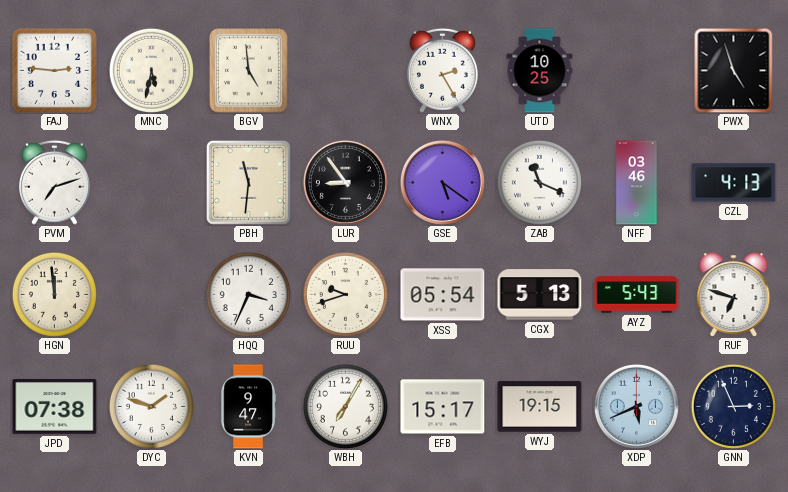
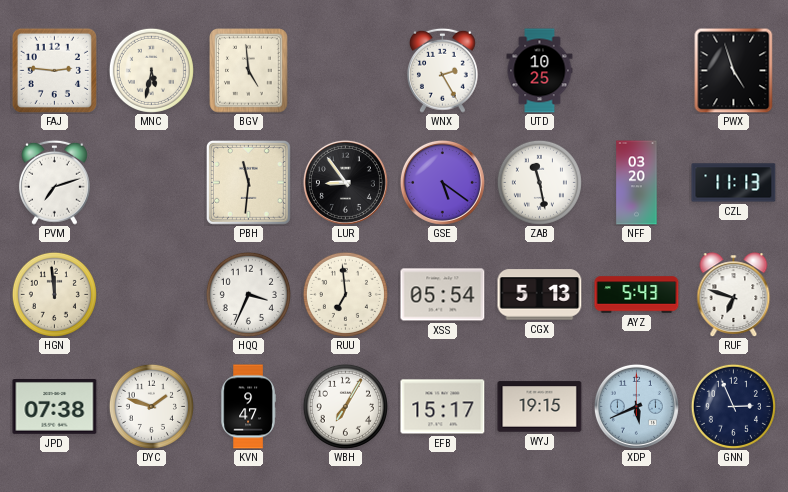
ZAB: 11:19 -> 11:28 (539, 182)
NFF: 03:46 -> 03:20 (637, 183)
CZL: 4:13 -> 11:13 (734, 183)
RUU: 9:42 -> 6:59 (345, 294)
